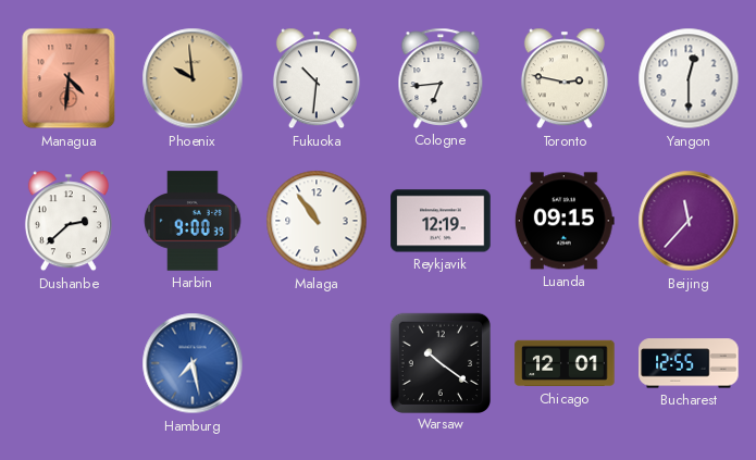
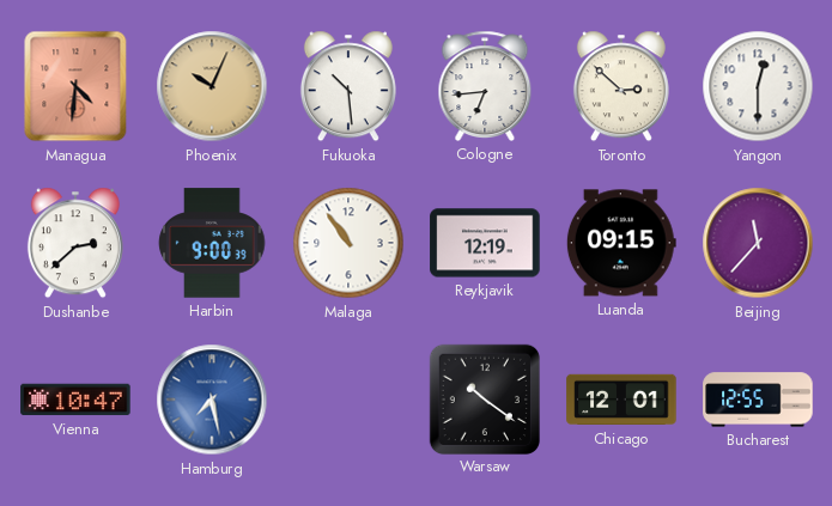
Phoenix: 9:59 -> 10:04 (212, 86)
Fukuoka: 10:31 -> 10:29 (348, 86)
Toronto: 2:47 -> 2:52 (621, 86)
Vienna: none -> 10:47 (75, 400)
